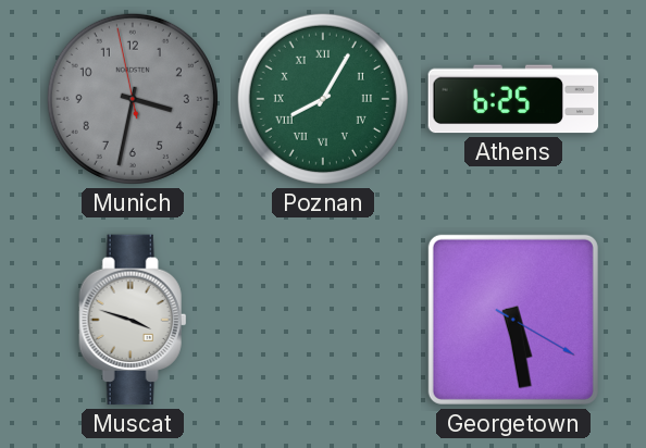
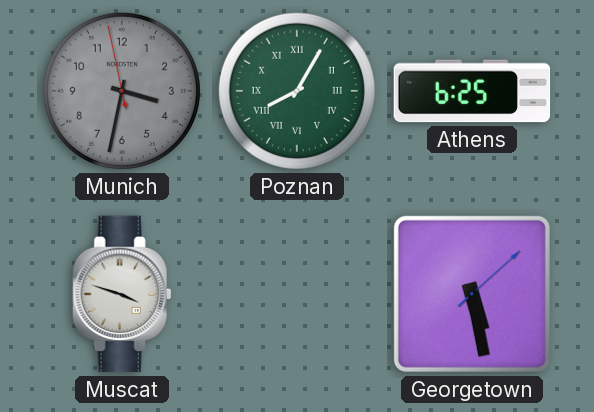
Georgetown: 5:28:20 -> 5:28:08 (472, 294)
